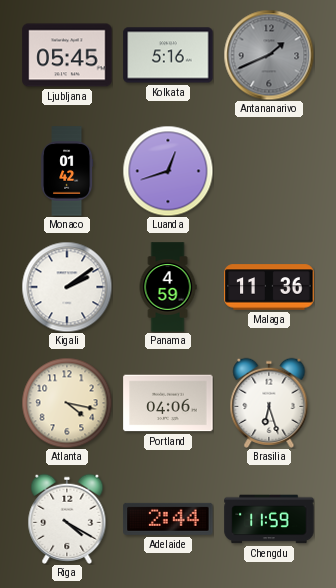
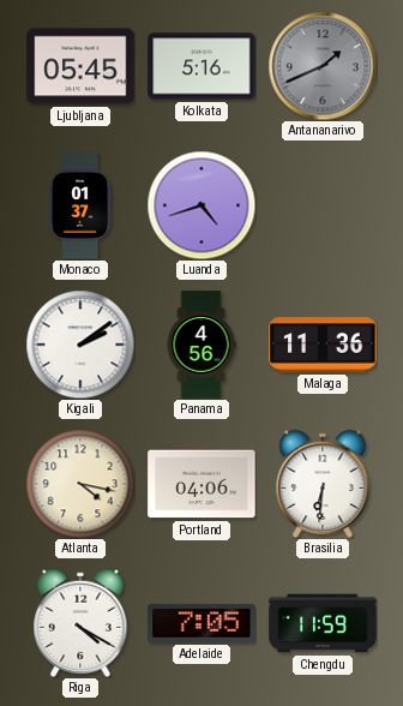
Monaco: 01:42 -> 01:37 (82, 205)
Luanda: 12:42 -> 4:42 (201, 205)
Panama: 4:59 -> 4:56 (201, 345)
Brasilia: 6:27 -> 6:31 (323, 484)
Adelaide: 2:44 -> 7:05 (201, 623)
